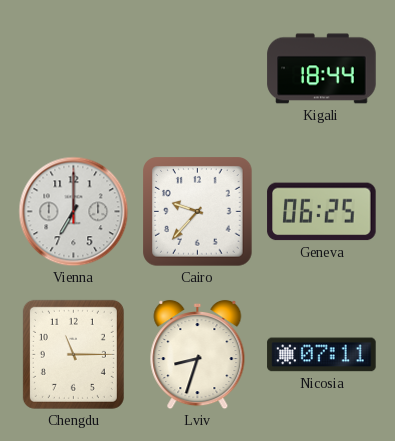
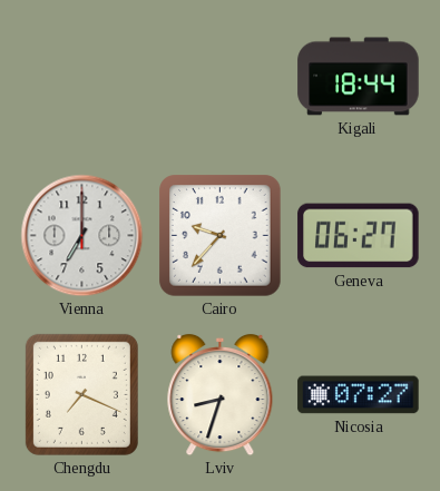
Geneva: 06:25 -> 06:27 (359, 236)
Chengdu: 11:15 -> 7:19 (81, 394)
Nicosia: 07:11 -> 07:27 (359, 395)
